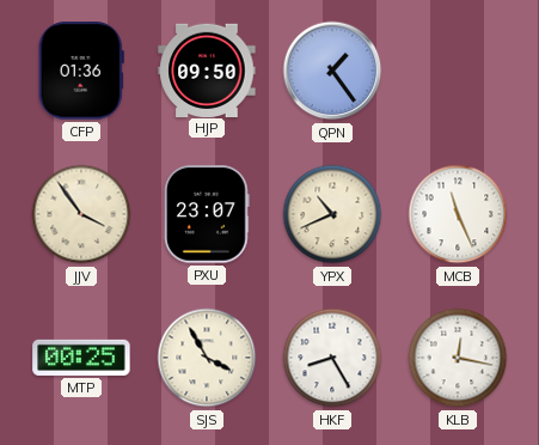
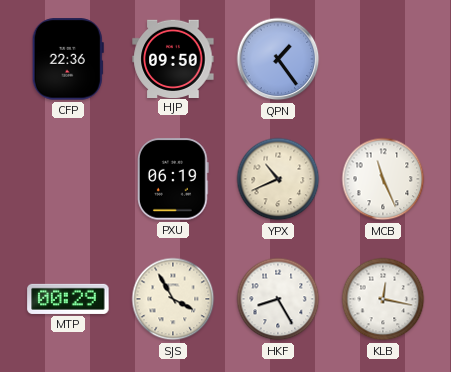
CFP: 01:36 -> 22:36 (68, 59)
JJV: 3:54 -> none (81, 214)
PXU: 23:07 -> 06:19 (174, 179)
MTP: 00:25 -> 00:29 (68, 299)
